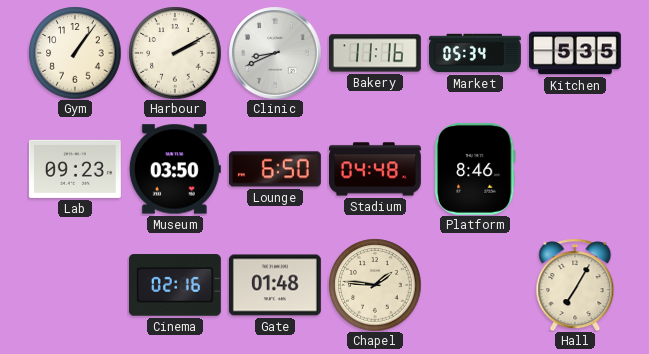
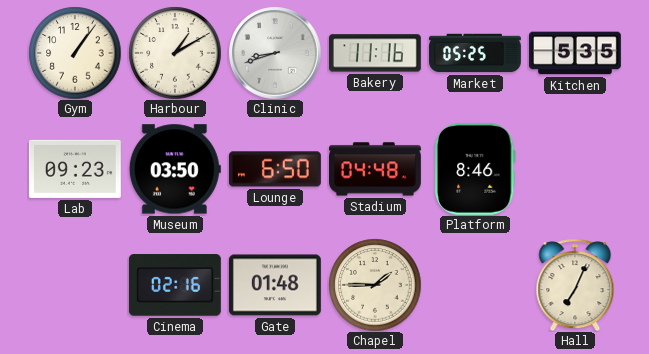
Harbour: 2:10 -> 1:10 (175, 53)
Clinic: 8:41 -> 8:42 (275, 53)
Market: 05:34 -> 05:25 (476, 53)
Chapel: 1:46 -> 1:45 (375, 285)
Hall: 7:05 -> 7:04 (575, 285)
